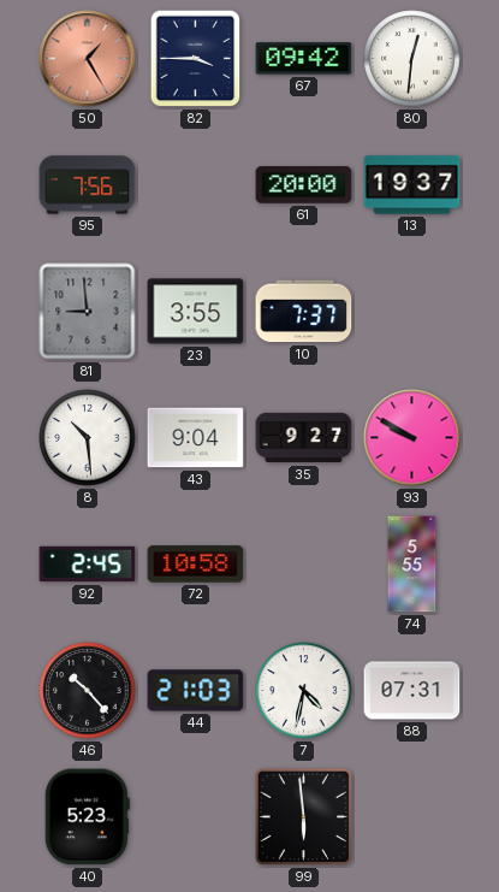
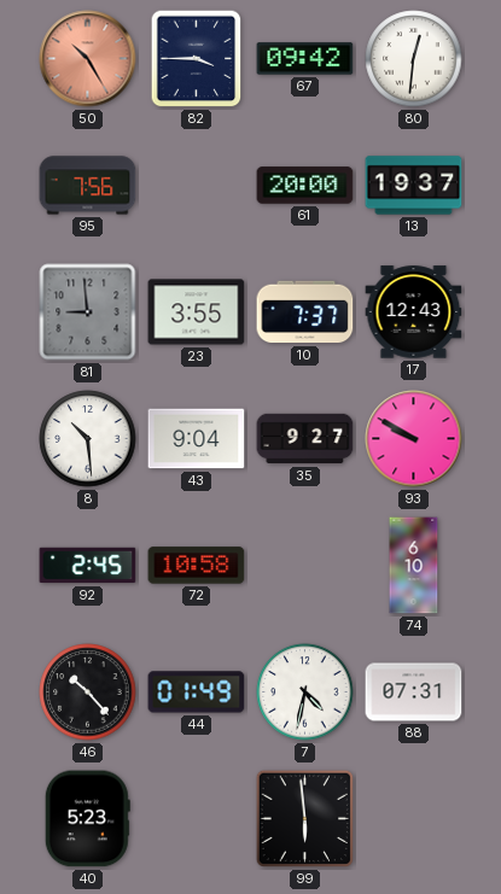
50: 1:25 -> 10:25 (88, 59)
17: none -> 12:43 (414, 312)
74: 5:55 -> 6:10 (414, 566)
44: 21:03 -> 01:49 (197, 693)
